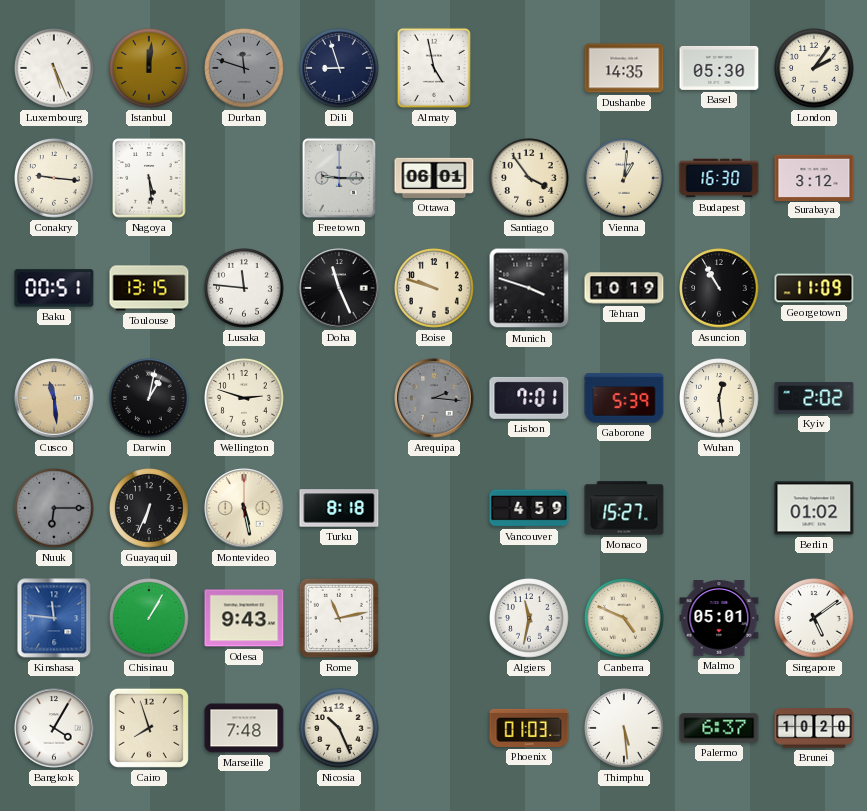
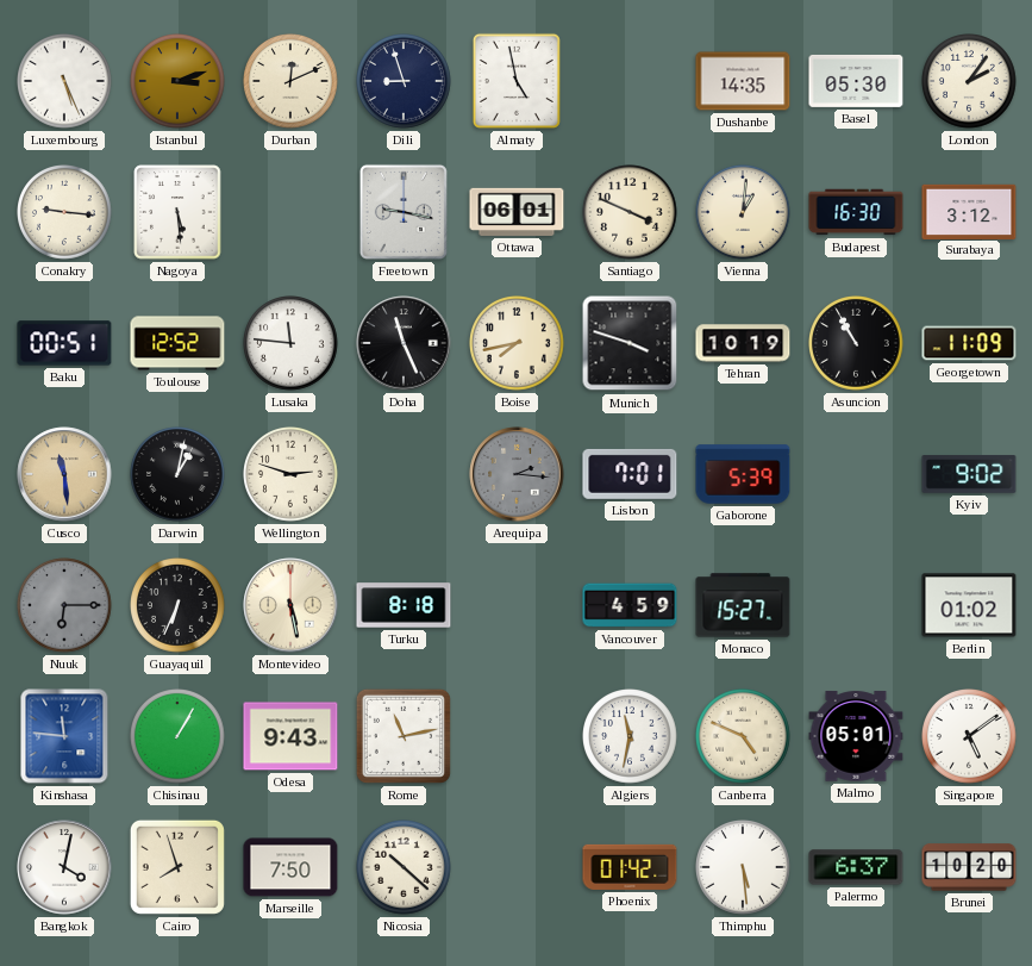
Istanbul: 12:01 -> 3:12 (179, 82)
Durban: 11:48 -> 12:11 (292, 82)
Durban dial: grey -> cream (292, 82)
Freetown: 9:15 -> 9:17 (404, 212)
Santiago: 3:54 -> 3:49 (631, 213)
Toulouse: 13:15 -> 12:52 (177, 343)
Boise: 9:48 -> 7:43 (518, 344)
Wuhan: 12:29 -> none (720, 399)
Kyiv: 2:02 -> 9:02 (969, 474)
Bangkok: 4:05 -> 4:02 (64, 867)
Marseille: 7:48 -> 7:50 (290, 867)
Nicosia: 10:26 -> 10:22 (405, 868)
Phoenix: 01:03 -> 01:42 (630, 867)
